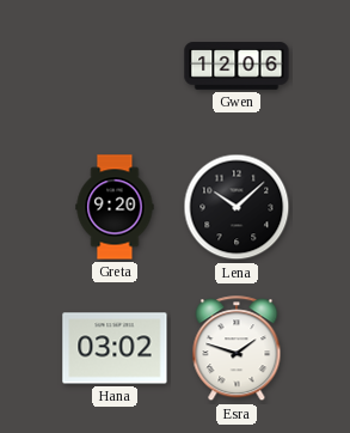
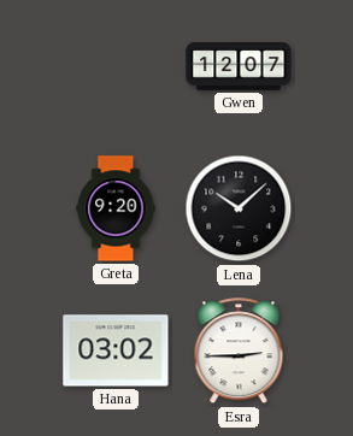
Gwen: 12:06 -> 12:07 (239, 66)
Esra: 1:48 -> 2:45 (239, 352)
